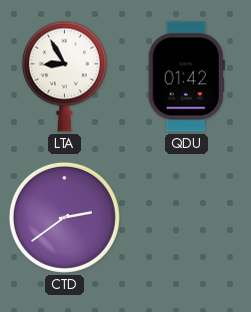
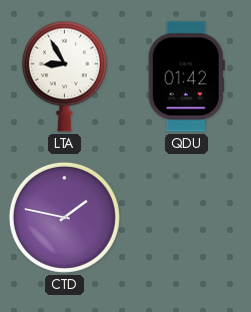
CTD: 2:39 -> 1:47 (64, 217)
